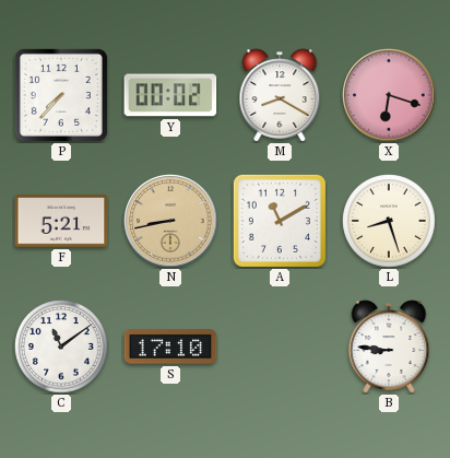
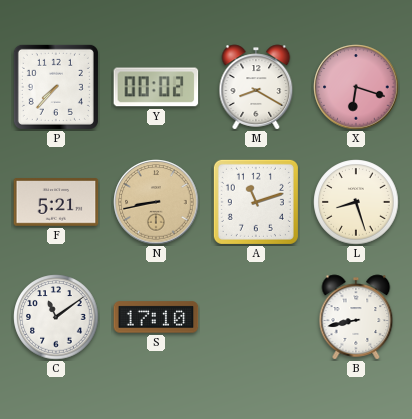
A: 11:10 -> 11:12 (256, 202)
B: 8:46 -> 8:43 (356, 317)
